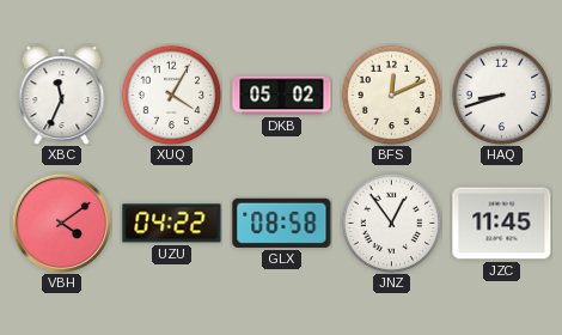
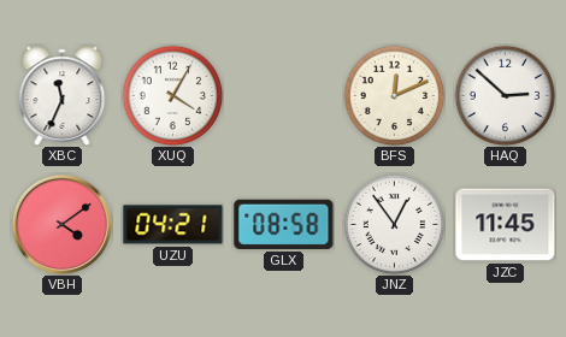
DKB: 05:02 -> none (282, 96)
HAQ: 8:42 -> 2:52 (505, 95)
UZU: 04:22 -> 04:21 (173, 225)
